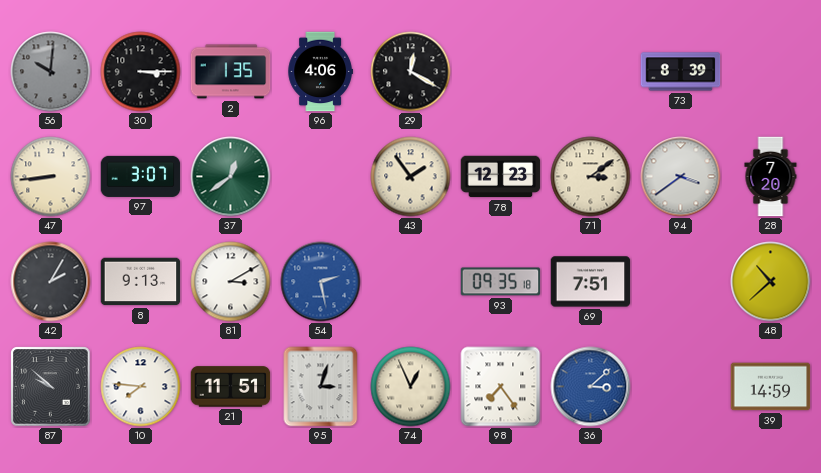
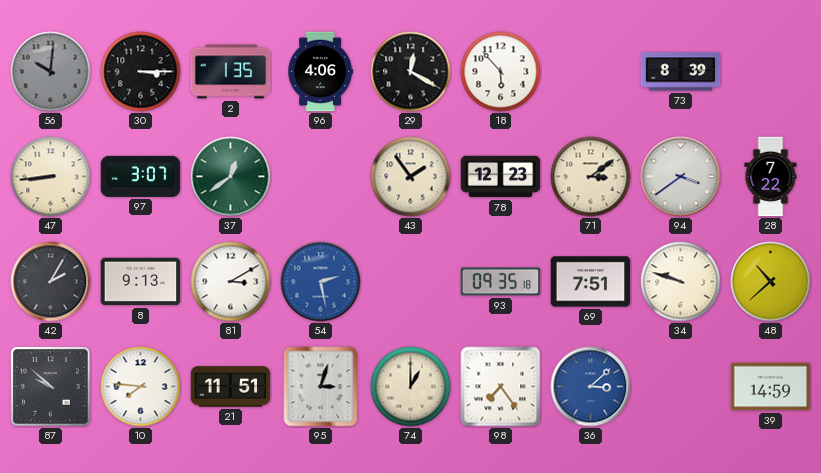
18: none -> 5:53 (501, 72)
28: 7:20 -> 7:22 (771, 177)
34: none -> 9:48 (681, 282)
74: 12:56 -> 1:00 (411, 387)
